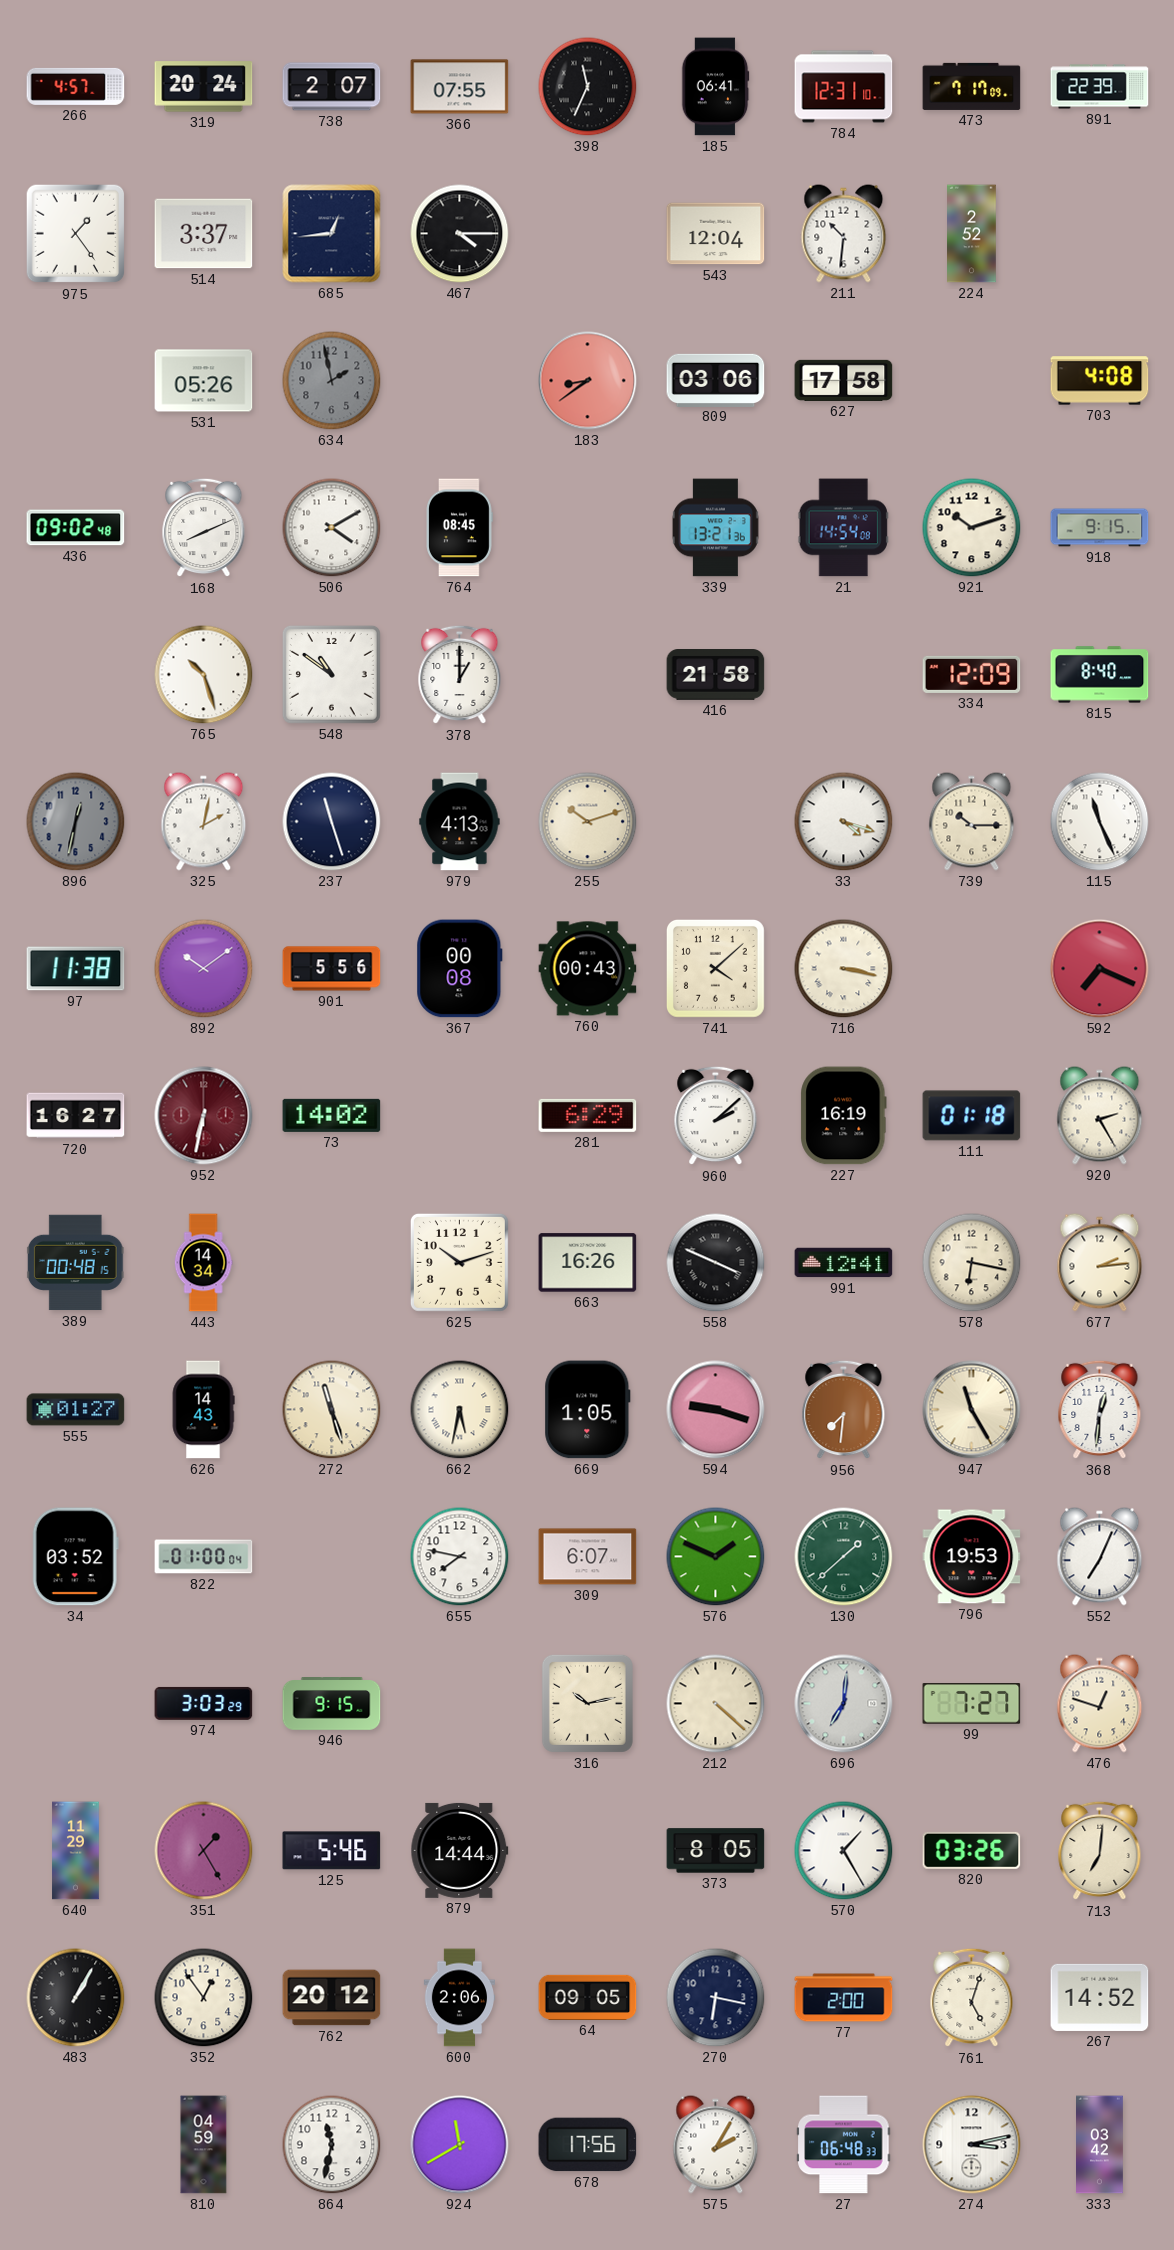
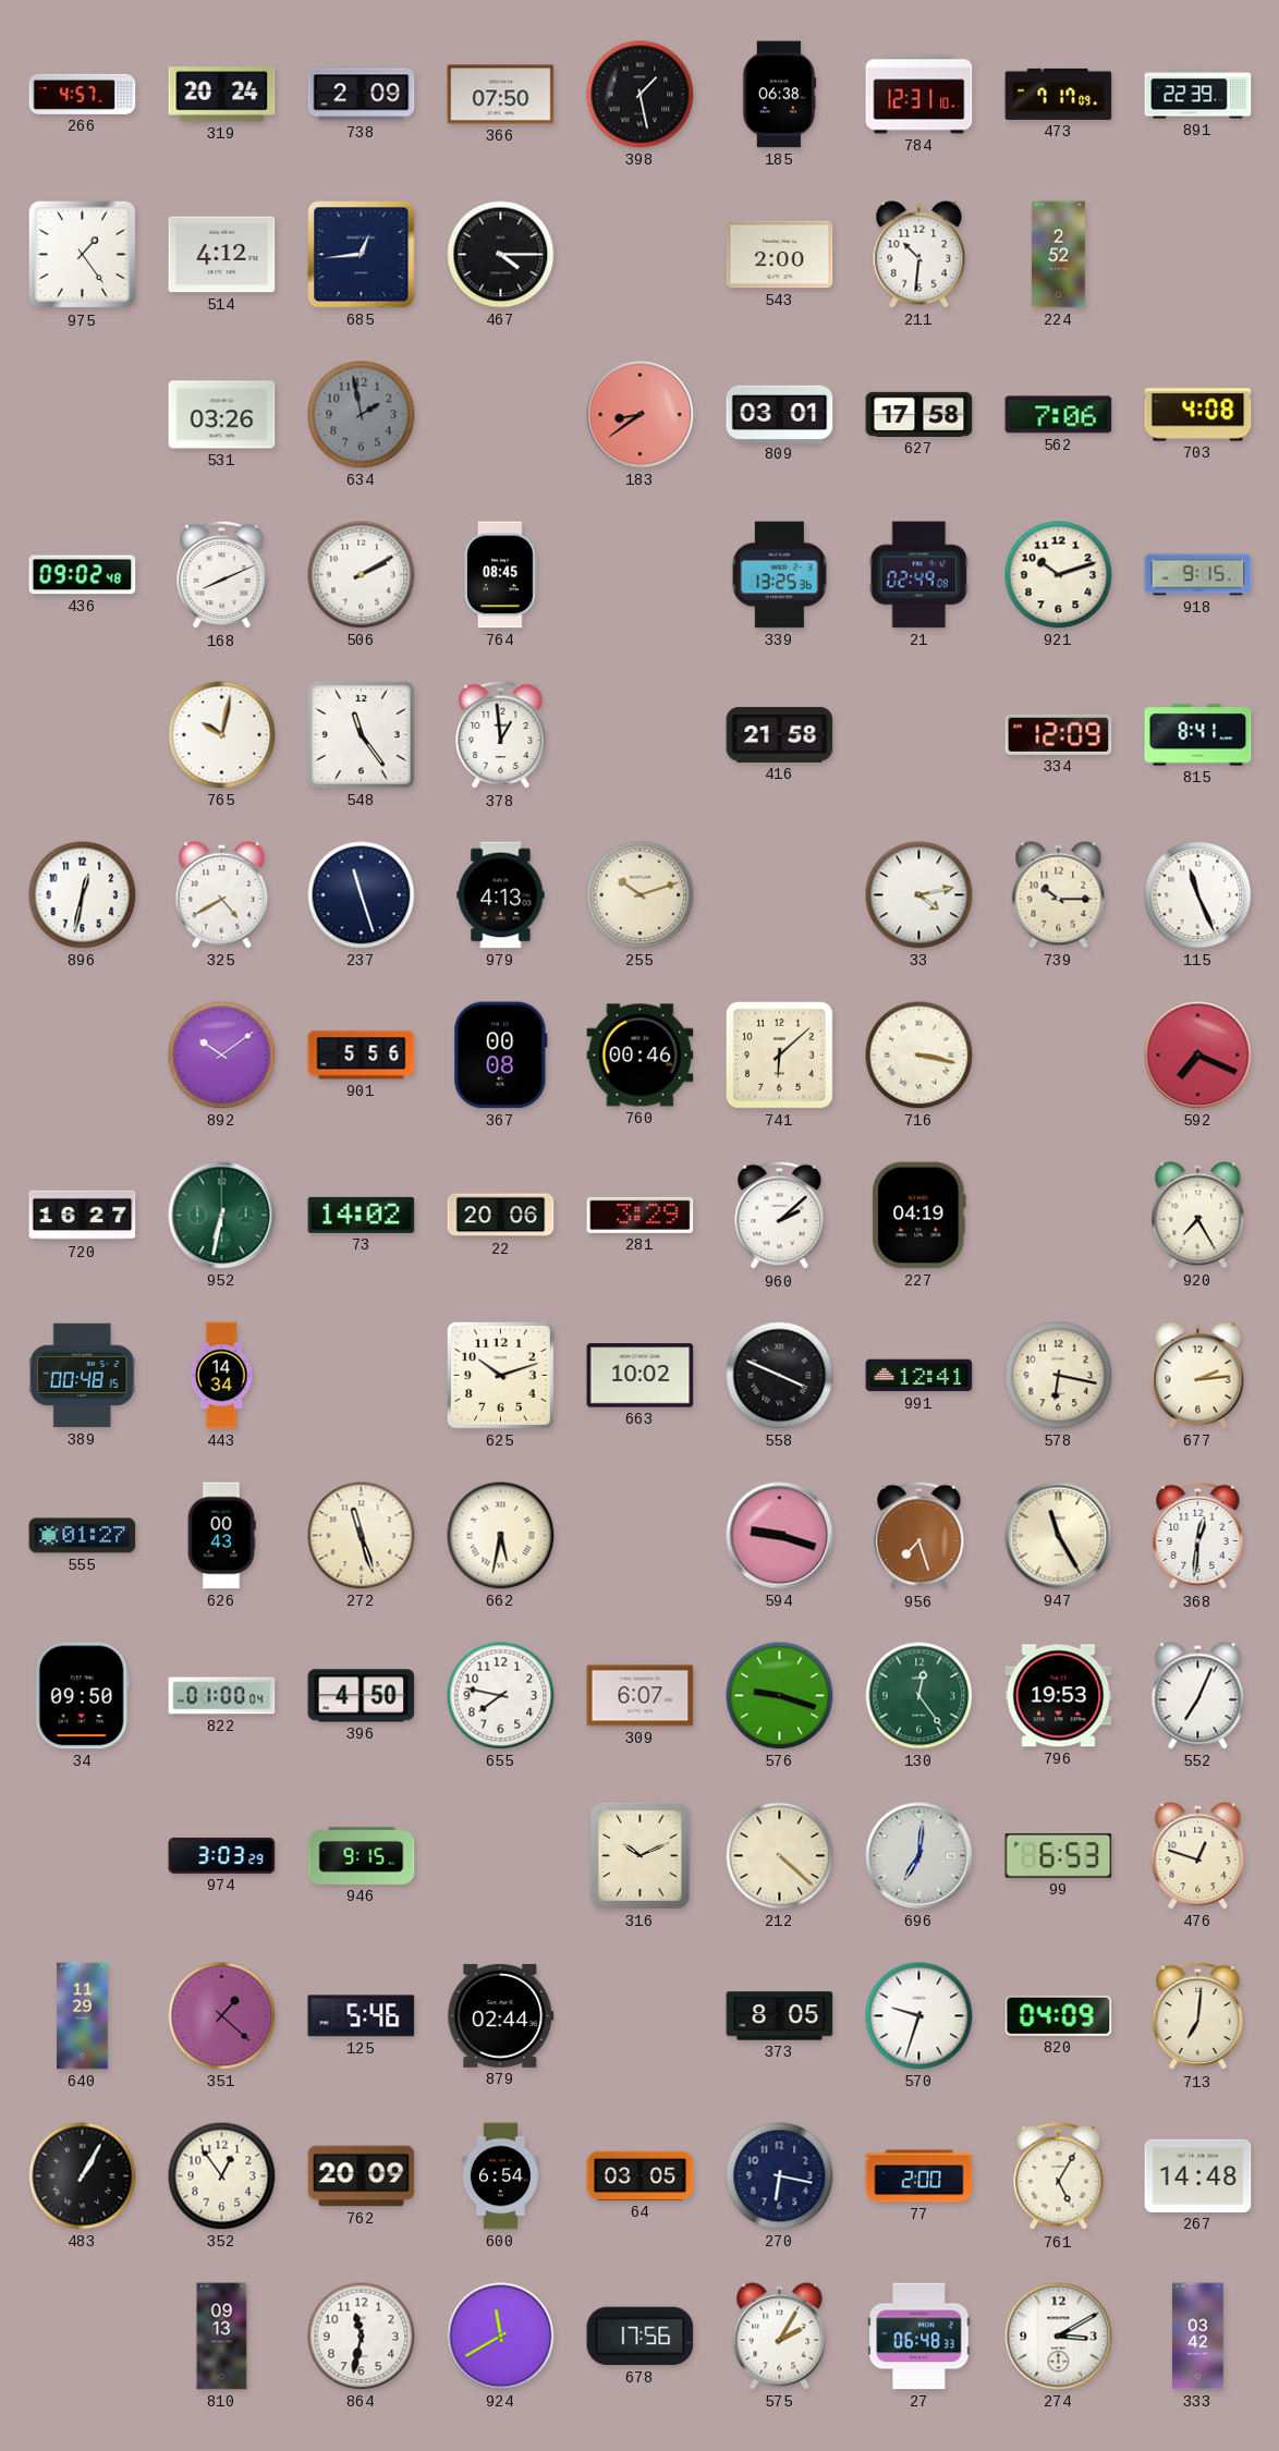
738: 2:07 -> 2:09 (362, 95)
366: 07:55 -> 07:50 (501, 95)
398: 11:34 -> 1:28 (641, 95)
185: 06:41 -> 06:38 (779, 95)
514: 3:37 -> 4:12 (222, 255)
543: 12:04 -> 2:00 (780, 255)
531: 05:26 -> 03:26 (222, 415)
809: 03:06 -> 03:01 (780, 414)
562: none -> 7:06 (1059, 415)
506: 4:10 -> 2:10 (362, 575)
339: 13:21 -> 13:25 (779, 575)
21: 14:54 -> 02:49 (918, 575)
765: 10:27 -> 10:02 (222, 735)
548: 10:51 -> 11:24 (361, 734)
378: 1:00 -> 12:59 (501, 735)
815: 8:40 -> 8:41 (1198, 735)
896 dial: grey -> white (83, 895)
325: 2:02 -> 4:40 (222, 895)
33: 4:18 -> 4:13 (919, 895)
97: 11:38 -> none (76, 969)
760: 00:43 -> 00:46 (641, 1056)
741: 4:08 -> 6:08 (779, 1054)
952 dial: burgundy -> green (222, 1216)
22: none -> 20:06 (501, 1216)
281: 6:29 -> 3:29 (641, 1215)
227: 16:19 -> 04:19 (919, 1216)
111: 01:18 -> none (972, 1116)
920: 2:25 -> 7:25 (1198, 1216)
663: 16:26 -> 10:02 (641, 1376)
626: 14:43 -> 00:43 (221, 1536)
669: 1:05 -> none (588, 1410)
956: 7:31 -> 7:27 (919, 1536)
34: 03:52 -> 09:50 (82, 1696)
396: none -> 4:50 (362, 1696)
576: 1:49 -> 9:18 (780, 1696)
130: 1:38 -> 12:24 (919, 1696)
316: 10:13 -> 10:11 (639, 1855)
99: 7:27 -> 6:53 (1059, 1856)
351: 1:25 -> 1:22 (222, 2016)
879: 14:44 -> 02:44 (501, 2015)
570: 1:25 -> 9:33 (919, 2016)
820: 03:26 -> 04:09 (1059, 2015)
762: 20:12 -> 20:09 (362, 2176)
600: 2:06 -> 6:54 (500, 2176)
64: 09:05 -> 03:05 (641, 2175)
761: 5:03 -> 5:05 (1059, 2176)
267: 14:52 -> 14:48 (1198, 2175)
810: 04:59 -> 09:13 (222, 2337)
274: 3:13 -> 3:10 (1059, 2337)
